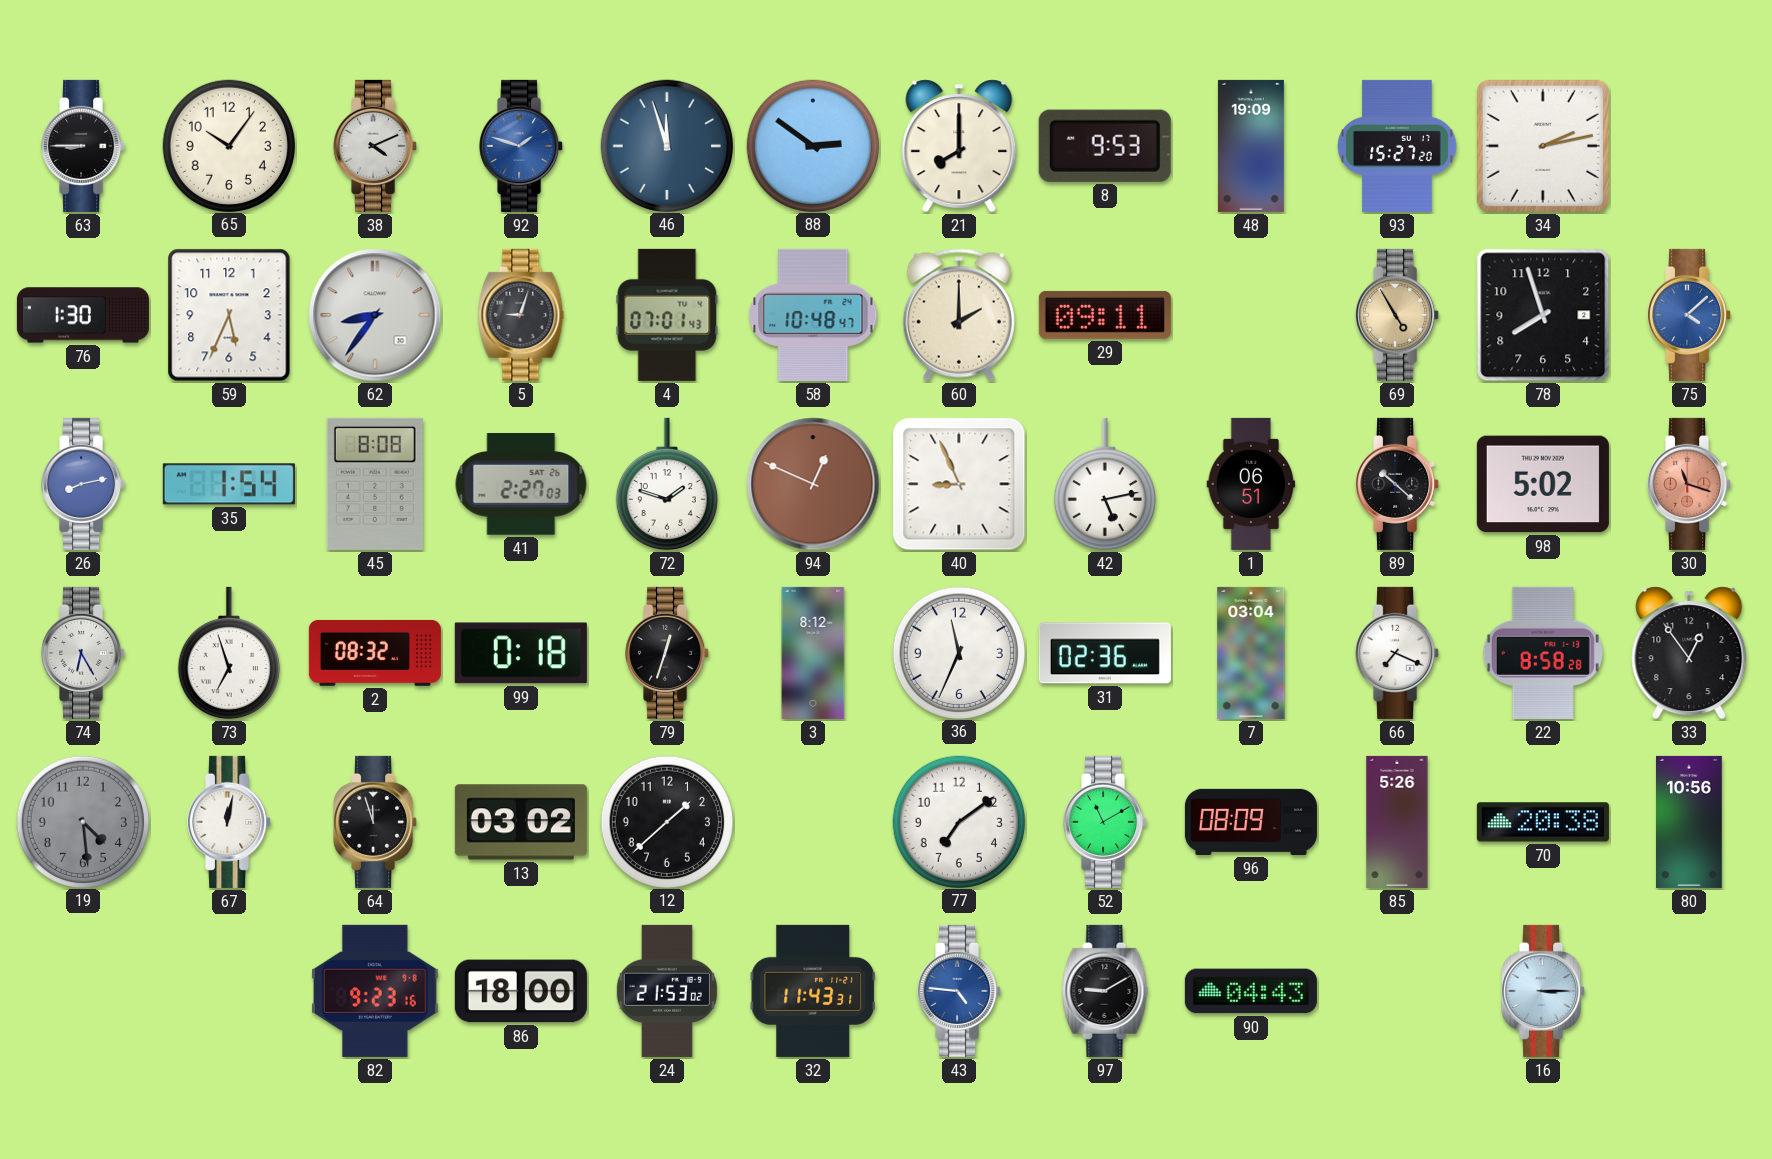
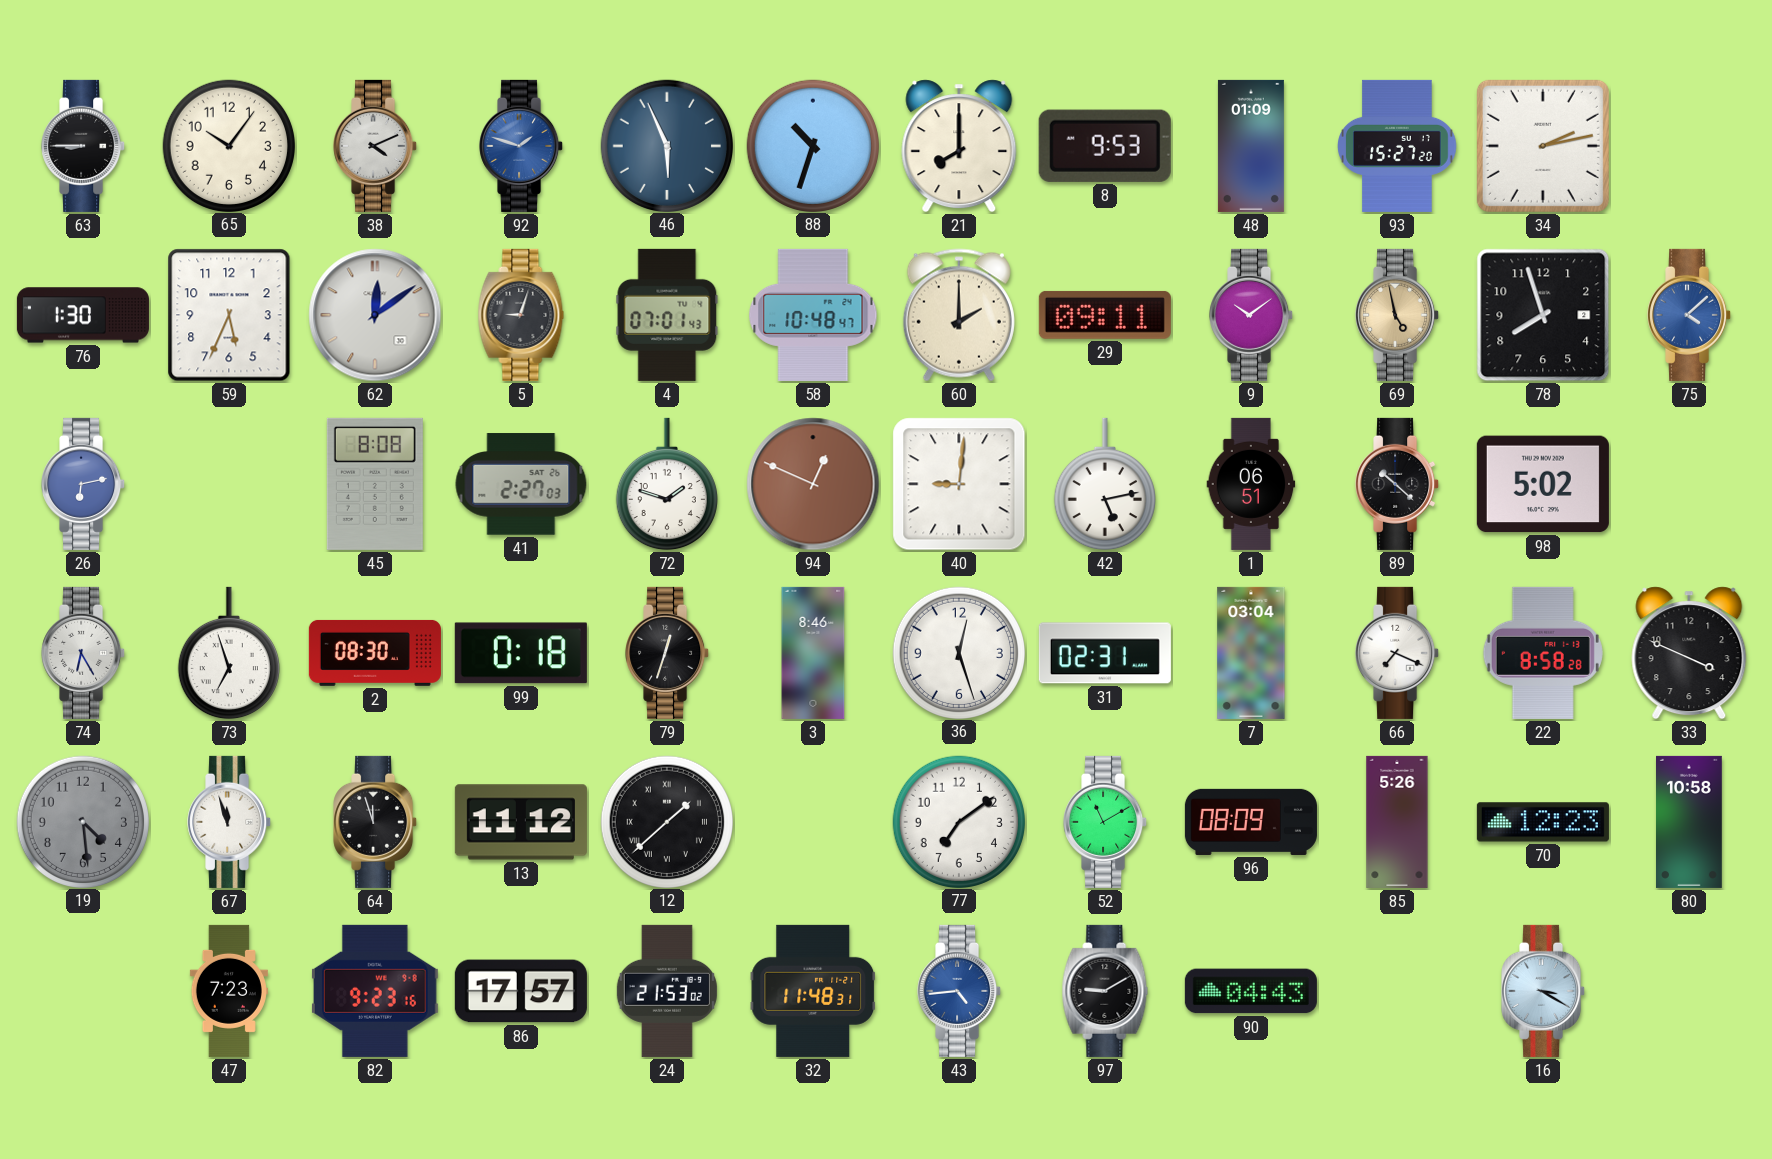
46: 11:57 -> 5:56 (666, 145)
88: 2:51 -> 10:33 (812, 145)
48: 19:09 -> 01:09 (1251, 146)
62: 8:36 -> 12:09 (375, 315)
9: none -> 10:09 (1252, 315)
69: 4:55 -> 4:58 (1398, 315)
26: 8:13 -> 6:13 (84, 484)
35: 1:54 -> none (229, 484)
40: 8:56 -> 9:01 (959, 484)
30: 11:18 -> none (1690, 484)
2: 08:32 -> 08:30 (375, 653)
3: 8:12 -> 8:46 (813, 653)
36: 11:34 -> 12:27 (958, 652)
31: 02:36 -> 02:31 (1105, 653)
33: 12:54 -> 3:49 (1689, 653)
67: 12:02 -> 11:57 (230, 822)
13: 03:02 -> 11:12 (521, 822)
12 numerals: Arabic -> Roman (666, 821)
70: 20:38 -> 12:23 (1543, 822)
80: 10:56 -> 10:58 (1690, 822)
47: none -> 7:23 (229, 991)
86: 18:00 -> 17:57 (521, 991)
32: 11:43 -> 11:48 (813, 991)
43: 4:46 -> 4:44 (960, 991)
16: 3:15 -> 3:20 (1544, 991)
